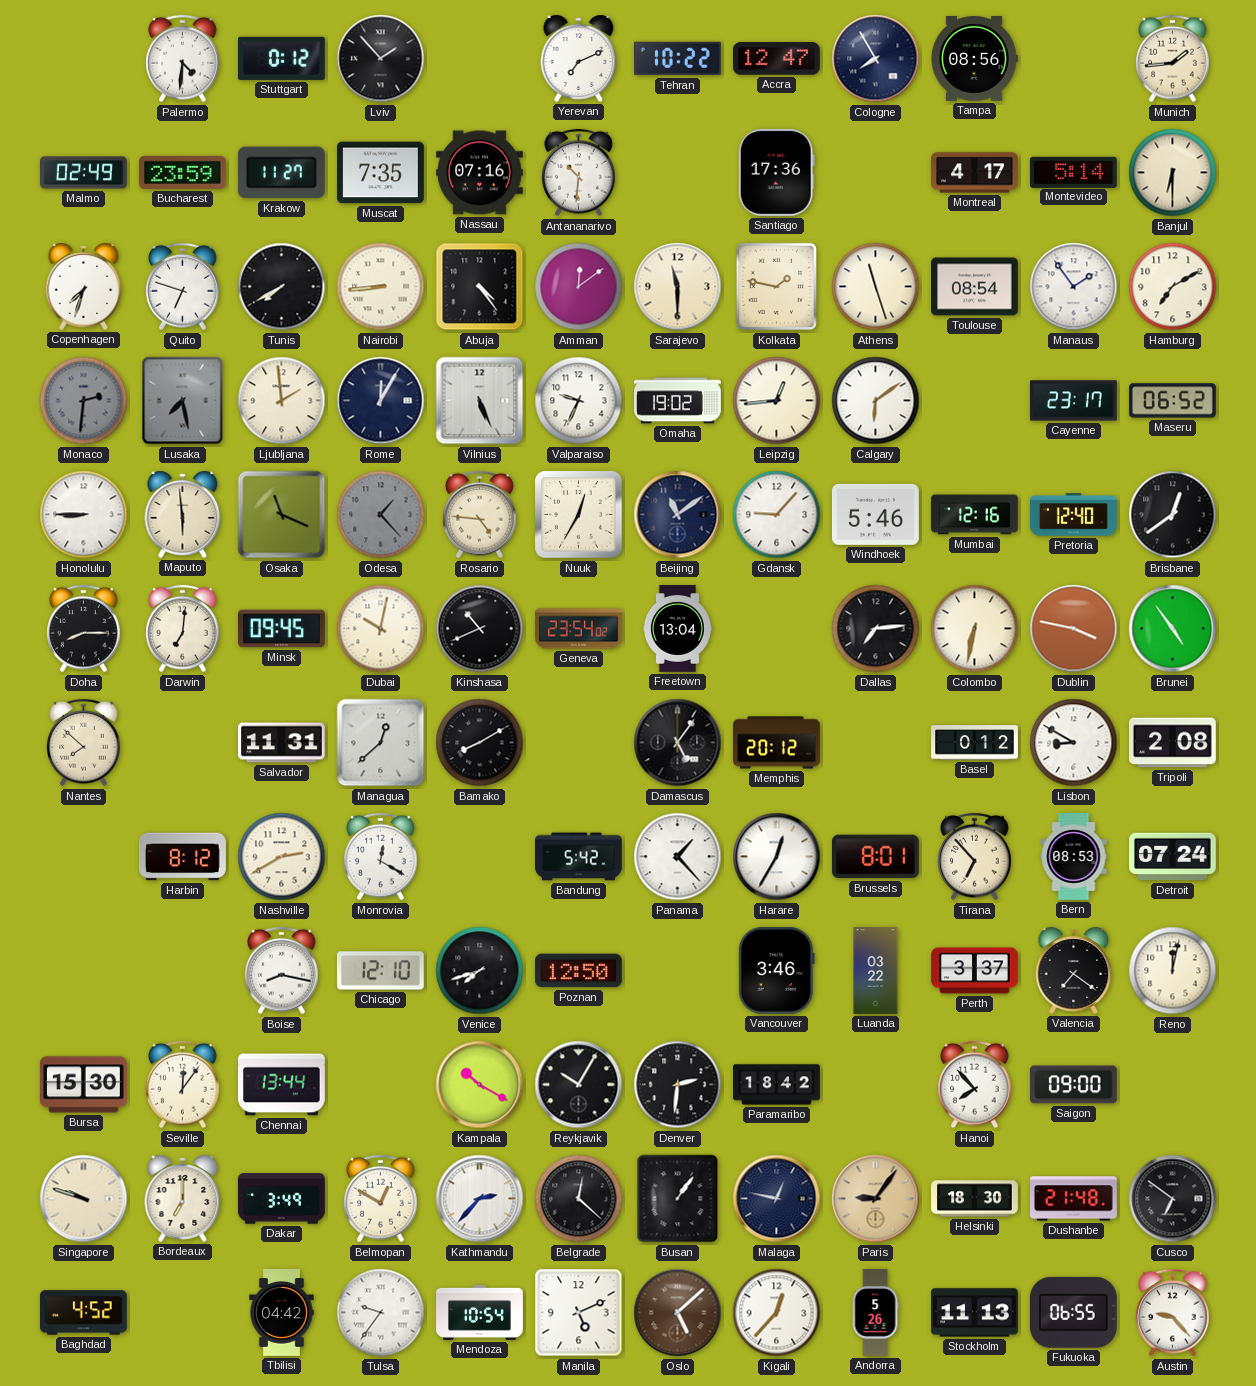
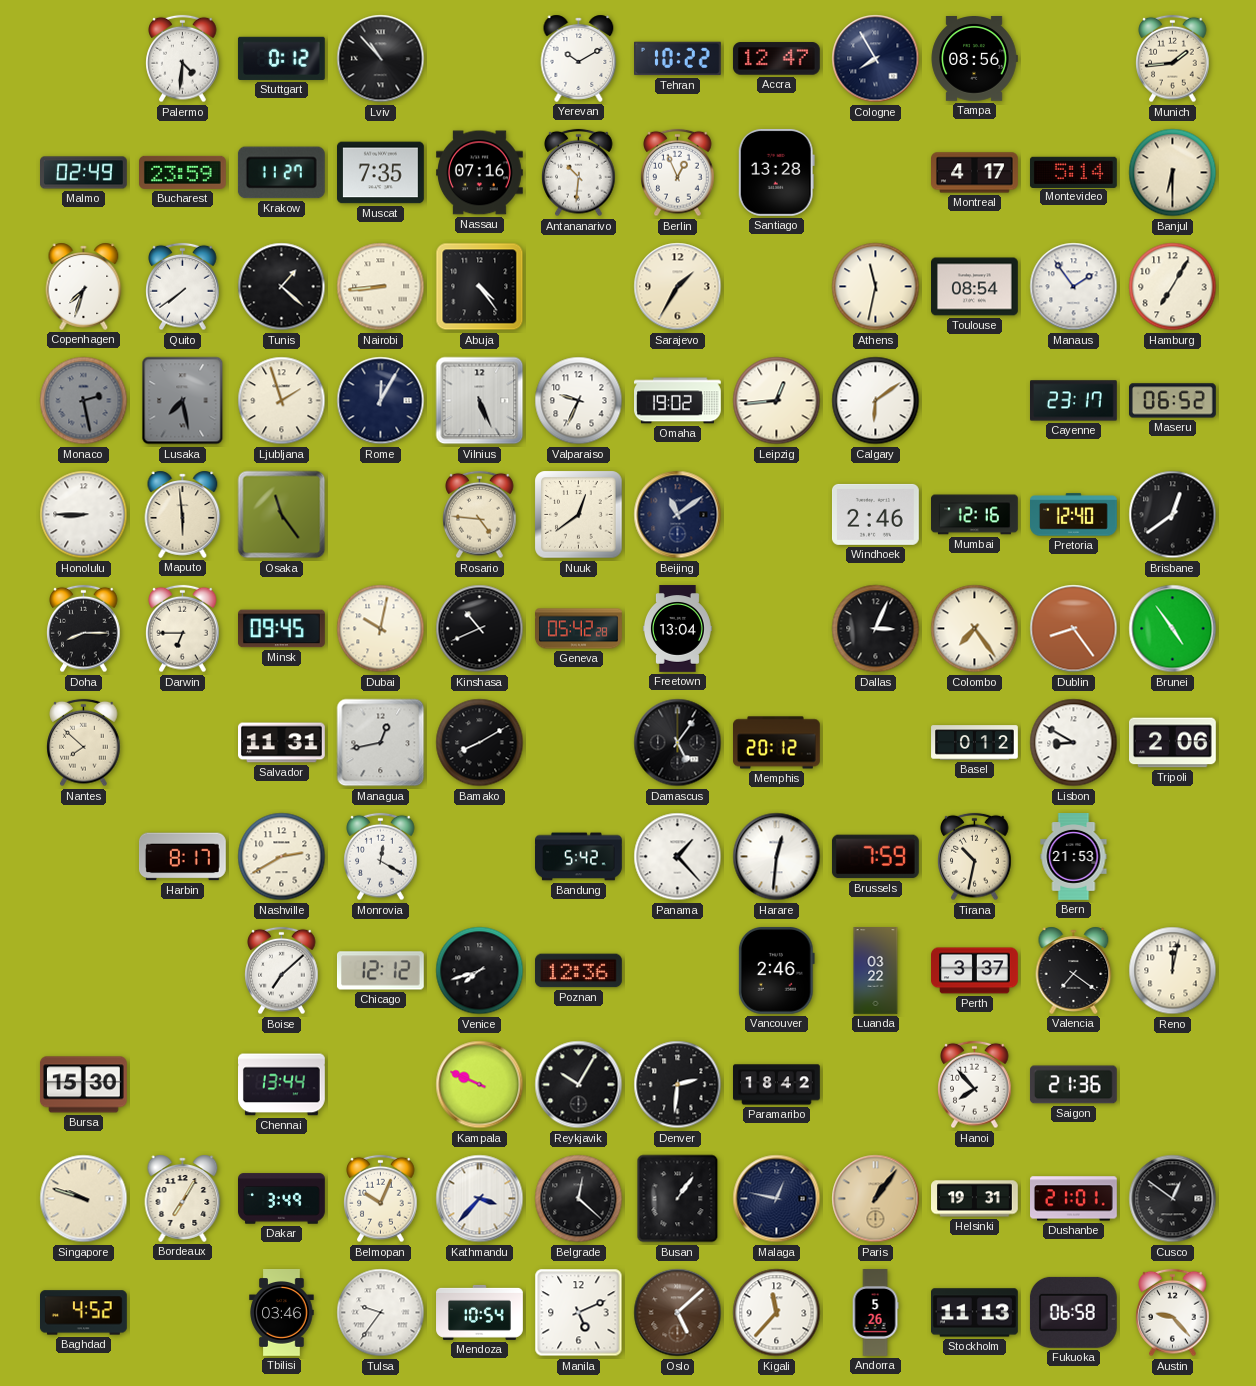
Lviv: 1:53 -> 10:53 (381, 59)
Yerevan: 7:11 -> 10:10 (579, 58)
Berlin: none -> 12:56 (678, 173)
Santiago: 17:36 -> 13:28 (776, 172)
Quito: 6:48 -> 7:39 (183, 287)
Tunis: 7:40 -> 1:22 (282, 287)
Amman: 12:09 -> none (579, 287)
Sarajevo: 11:30 -> 1:35 (678, 287)
Kolkata: 1:47 -> none (777, 287)
Athens: 11:27 -> 11:32 (876, 287)
Hamburg: 7:10 -> 7:05 (1173, 287)
Monaco: 2:31 -> 2:28 (84, 401)
Ljubljana: 1:59 -> 1:57 (282, 401)
Osaka: 11:19 -> 11:24 (282, 515)
Odesa: 1:23 -> none (381, 515)
Nuuk: 12:35 -> 12:39 (579, 515)
Gdansk: 9:07 -> none (777, 515)
Windhoek: 5:46 -> 2:46 (876, 514)
Darwin: 7:01 -> 6:45 (183, 629)
Geneva: 23:54 -> 05:42 (579, 629)
Dallas: 7:14 -> 3:04 (876, 629)
Colombo: 6:32 -> 7:24 (975, 629)
Dublin: 3:47 -> 8:24 (1074, 629)
Managua: 12:38 -> 12:43 (381, 743)
Tripoli: 2:08 -> 2:06 (1173, 743)
Harbin: 8:12 -> 8:17 (182, 857)
Harare: 12:35 -> 12:31 (777, 857)
Brussels: 8:01 -> 7:59 (875, 857)
Tirana: 6:53 -> 10:32 (975, 857)
Bern: 08:53 -> 21:53 (1074, 857)
Detroit: 07:24 -> none (1173, 857)
Boise: 8:17 -> 7:08 (282, 971)
Chicago: 12:10 -> 12:12 (380, 971)
Poznan: 12:50 -> 12:36 (579, 971)
Vancouver: 3:46 -> 2:46 (776, 970)
Seville: 12:06 -> none (183, 1085)
Kampala: 10:20 -> 9:49 (480, 1085)
Saigon: 09:00 -> 21:36 (1073, 1085)
Bordeaux: 7:00 -> 7:05 (183, 1198)
Belmopan: 12:50 -> 10:04 (381, 1199)
Kathmandu: 2:37 -> 3:37 (480, 1199)
Paris: 9:06 -> 1:06 (876, 1199)
Helsinki: 18:30 -> 19:31 (975, 1199)
Dushanbe: 21:48 -> 21:01 (1074, 1199)
Cusco: 6:51 -> 12:51 (1173, 1199)
Tbilisi: 04:42 -> 03:46 (282, 1313)
Kigali: 12:37 -> 11:37 (777, 1313)
Fukuoka: 06:55 -> 06:58 (1073, 1312)
